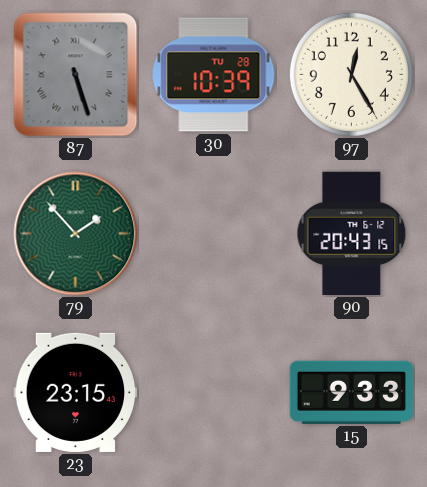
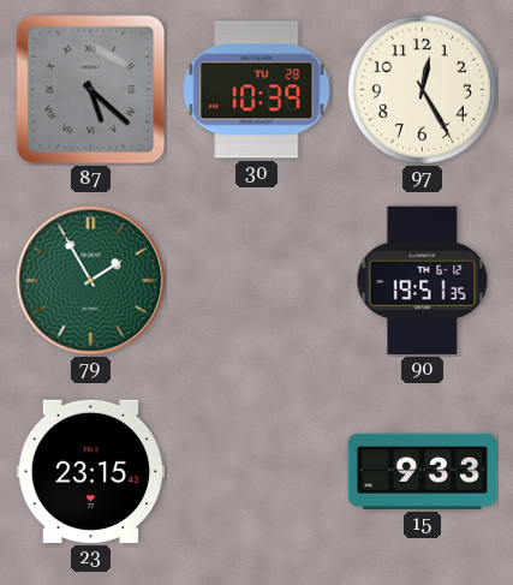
87: 5:27 -> 5:22 (91, 90)
79: 1:53 -> 1:55 (91, 281)
90: 20:43 -> 19:51 (423, 281)
